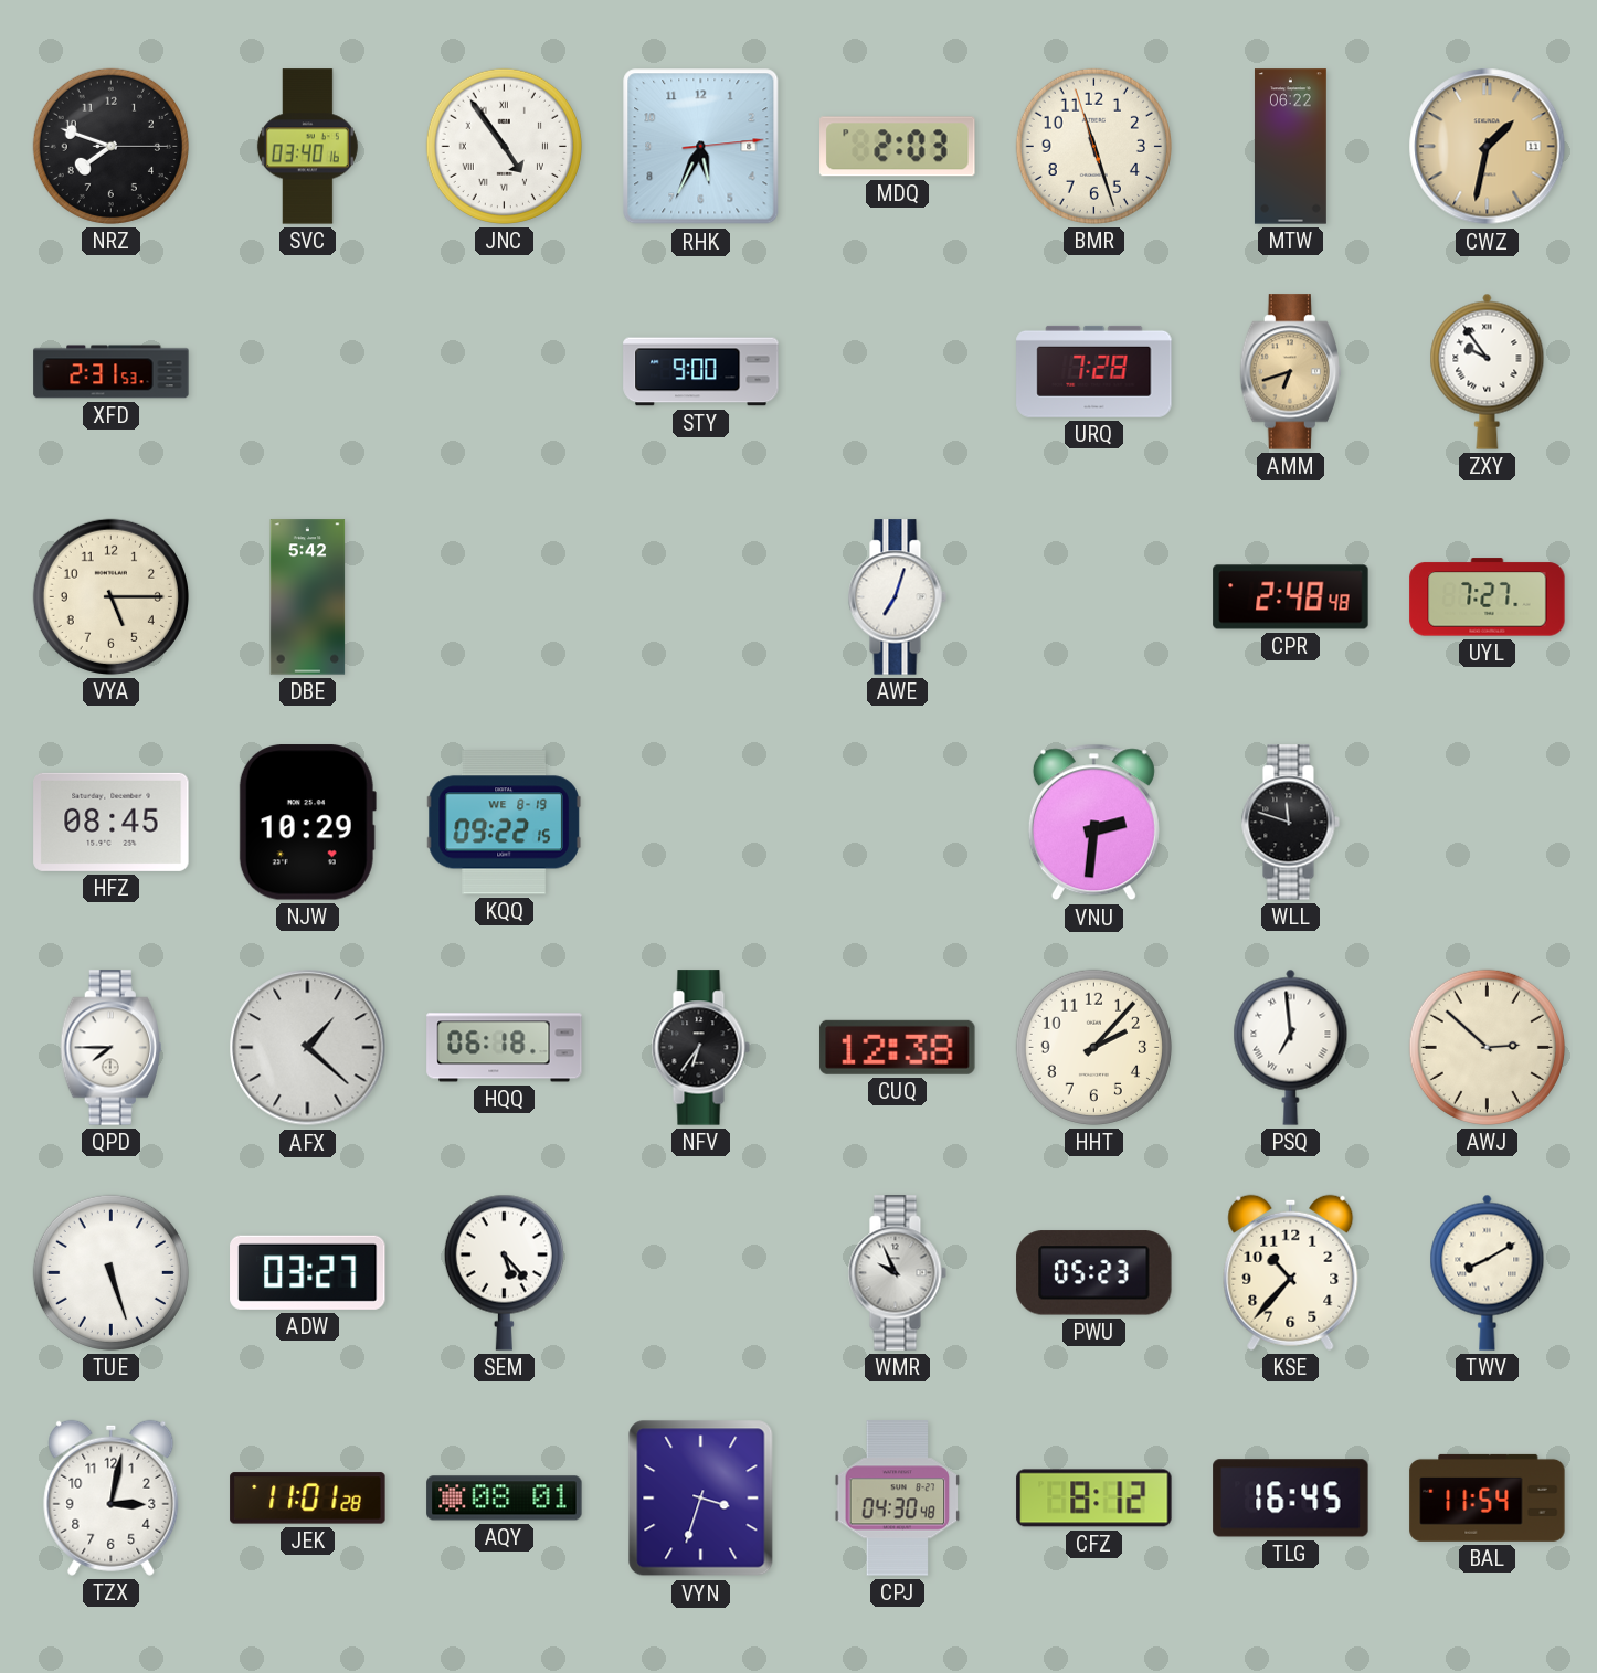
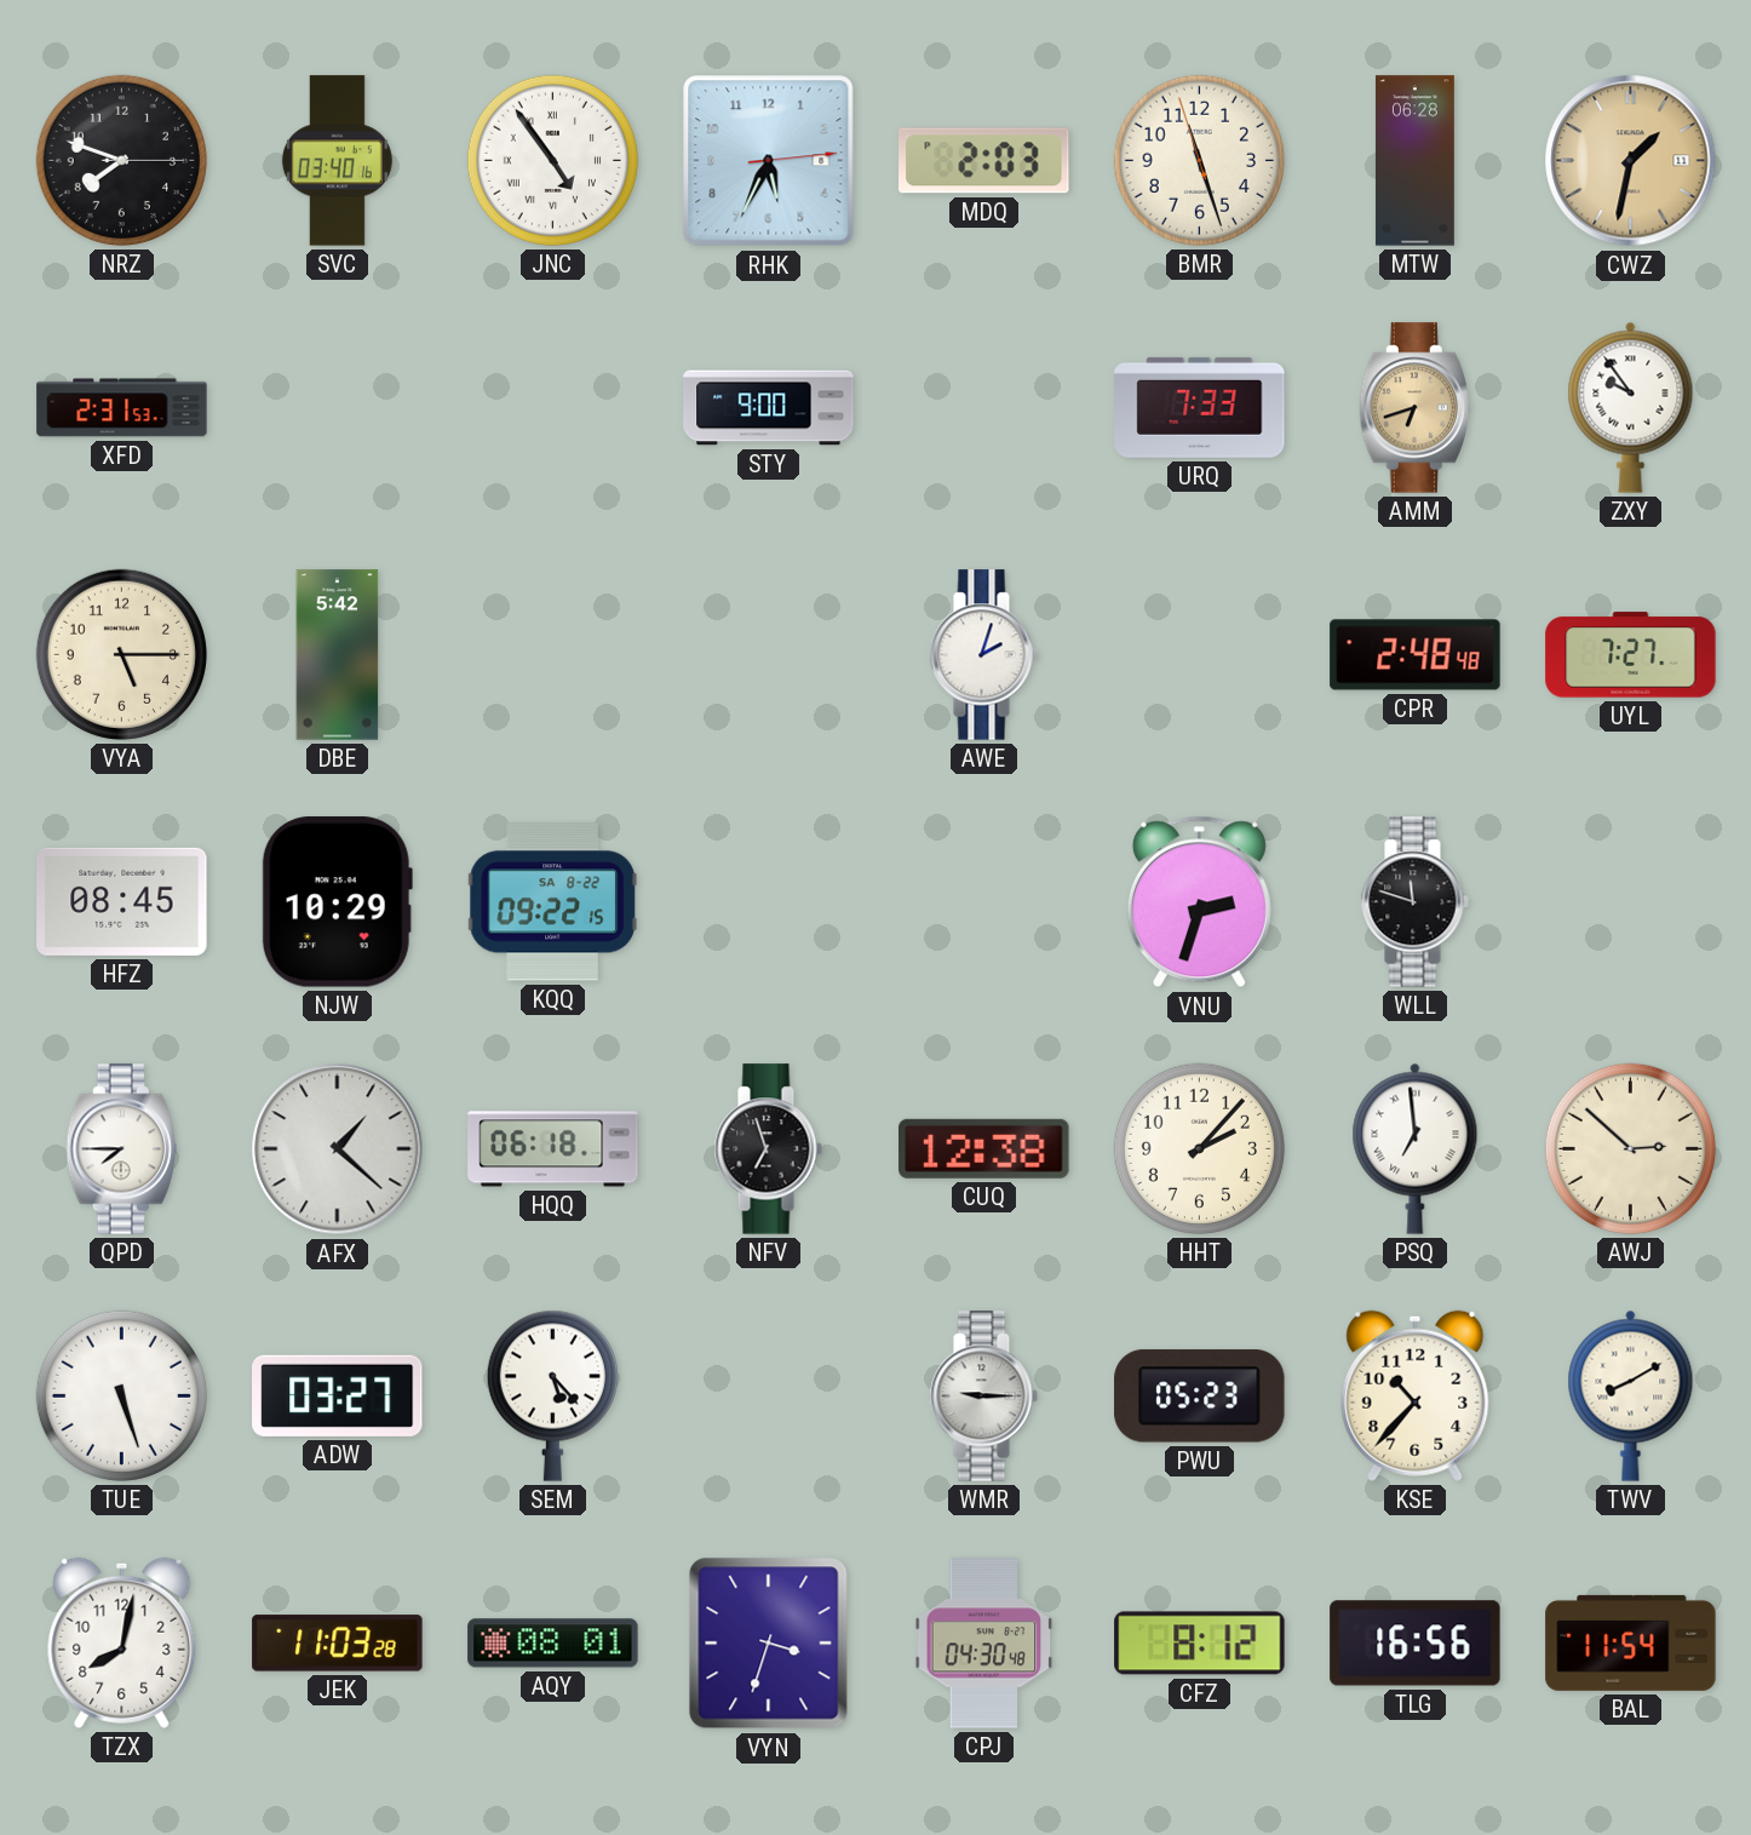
MTW: 06:22 -> 06:28 (1414, 161)
URQ: 7:28 -> 7:33 (1200, 407)
AWE: 7:03 -> 2:03 (983, 655)
KQQ date: WE 8-19 -> SA 8-22 (552, 902)
VNU: 2:31 -> 2:33 (1199, 902)
NFV: 6:36 -> 6:57 (768, 1149)
WMR: 9:56 -> 9:15 (983, 1397)
TZX: 3:02 -> 8:02 (122, 1642)
JEK: 11:01 -> 11:03 (338, 1644)
TLG: 16:45 -> 16:56 (1416, 1644)
